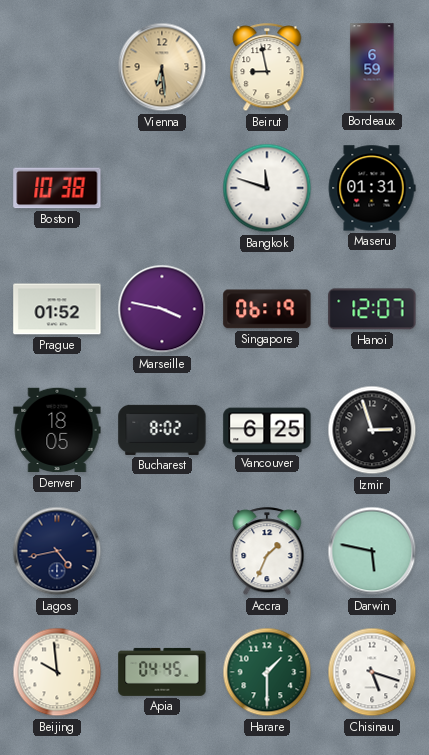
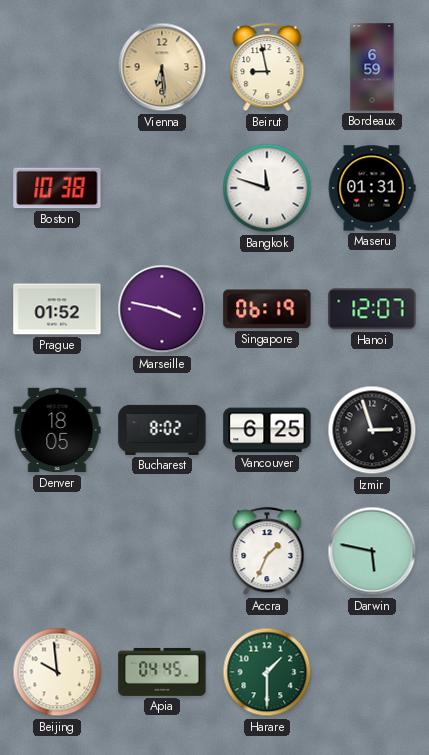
Lagos: 4:43 -> none (57, 551)
Chisinau: 5:18 -> none (372, 672)
